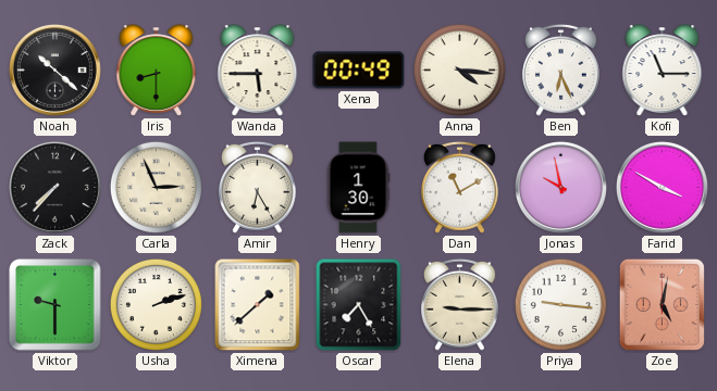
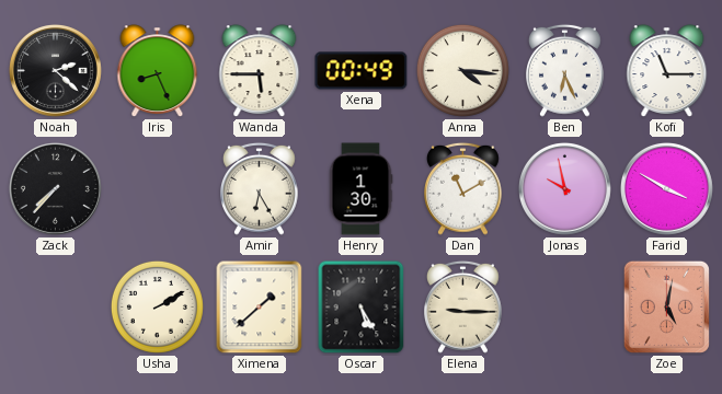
Noah: 10:22 -> 2:22 (55, 70)
Iris: 8:30 -> 8:26 (158, 71)
Carla: 2:56 -> none (156, 187)
Viktor: 9:30 -> none (55, 305)
Usha: 2:12 -> 2:10 (157, 306)
Oscar: 7:25 -> 5:25 (362, 308)
Priya: 9:16 -> none (560, 304)
